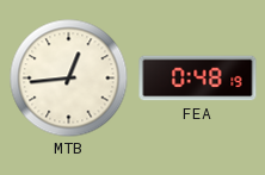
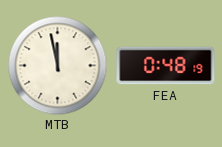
MTB: 12:44 -> 11:58 (58, 66)
